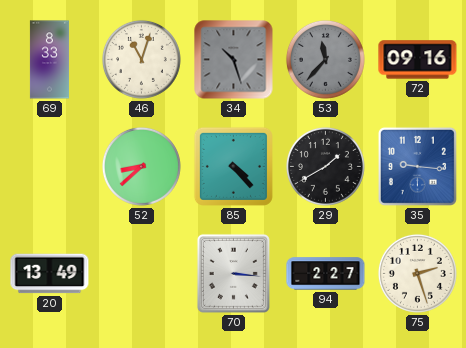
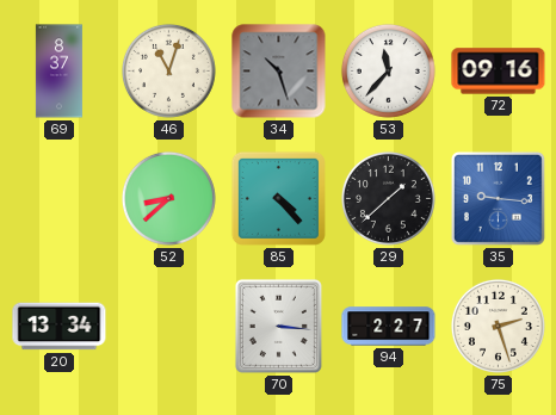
69: 8:33 -> 8:37 (58, 72)
53 dial: grey -> white (388, 70)
29: 1:40 -> 1:38 (388, 198)
20: 13:49 -> 13:34 (60, 327)
